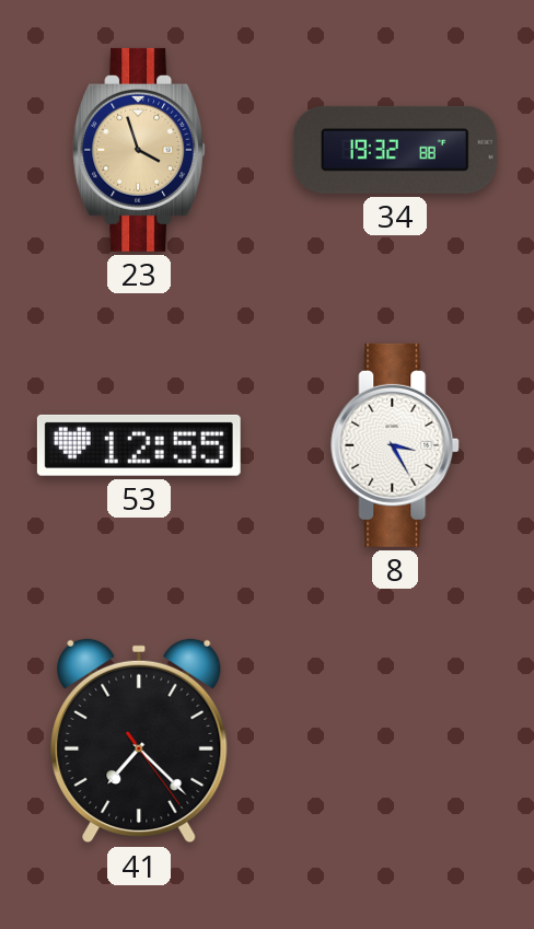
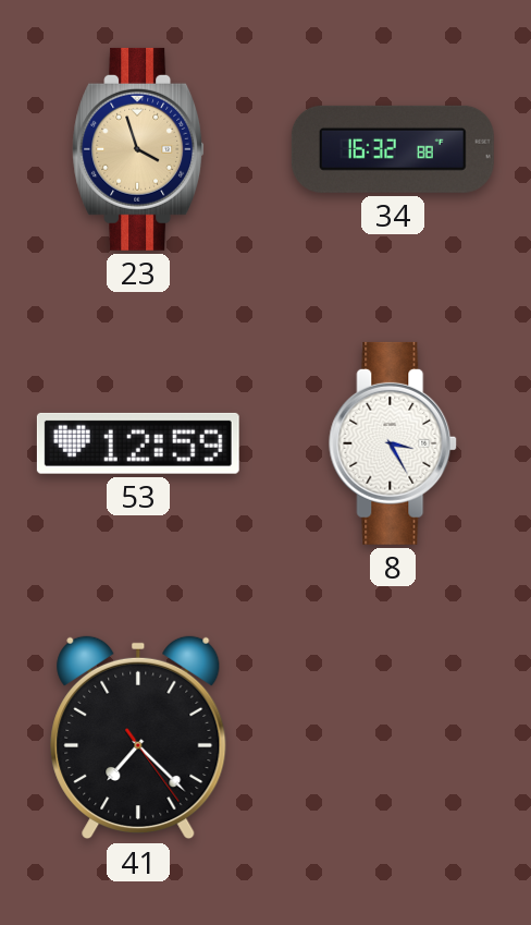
34: 19:32 -> 16:32 (393, 149)
53: 12:55 -> 12:59 (138, 443)
